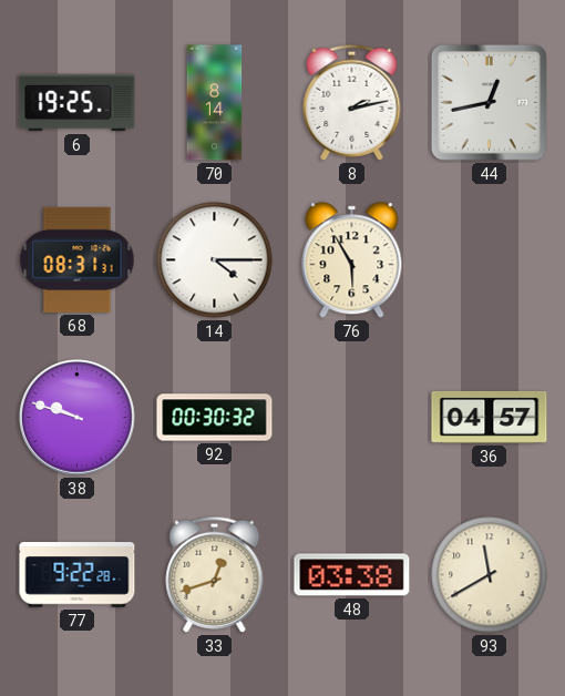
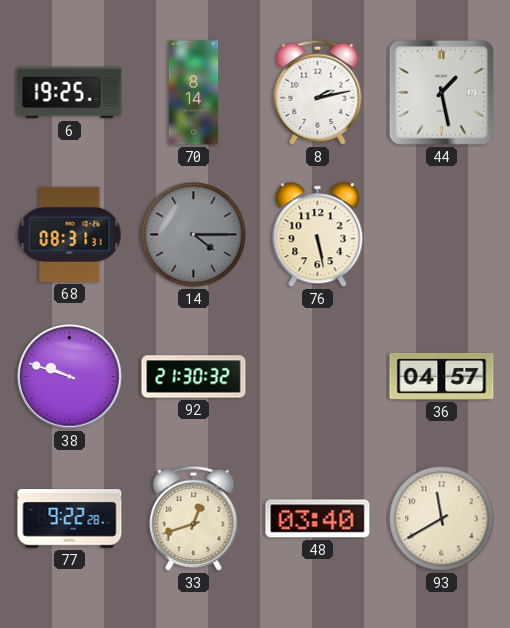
44: 12:43 -> 1:28 (441, 92)
14 dial: white -> grey (194, 235)
76: 5:55 -> 5:28 (318, 235)
92: 00:30 -> 21:30 (194, 377)
48: 03:38 -> 03:40 (318, 519)
